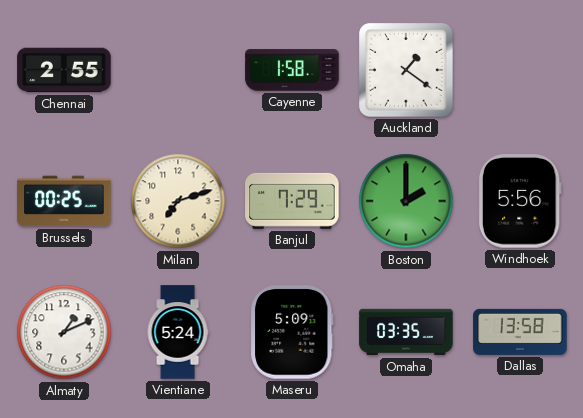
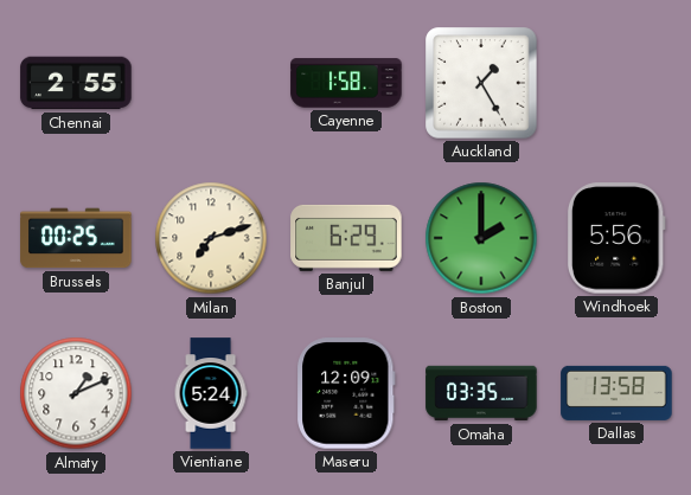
Auckland: 1:21 -> 1:25 (481, 83)
Banjul: 7:29 -> 6:29 (346, 238)
Maseru: 5:09 -> 12:09 (347, 393)
